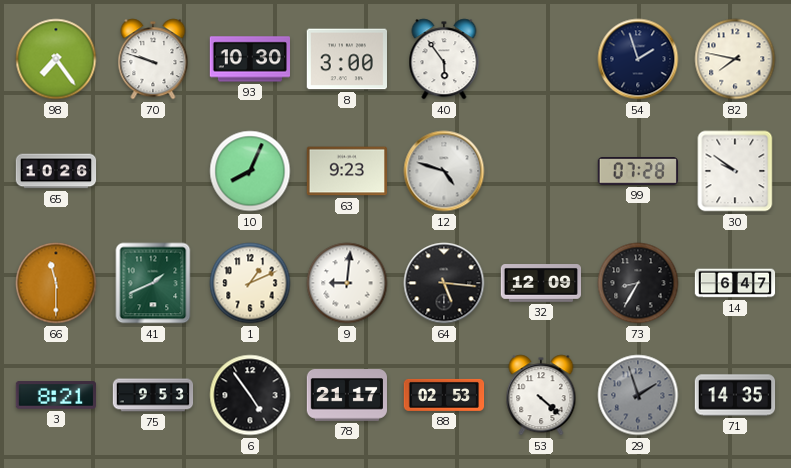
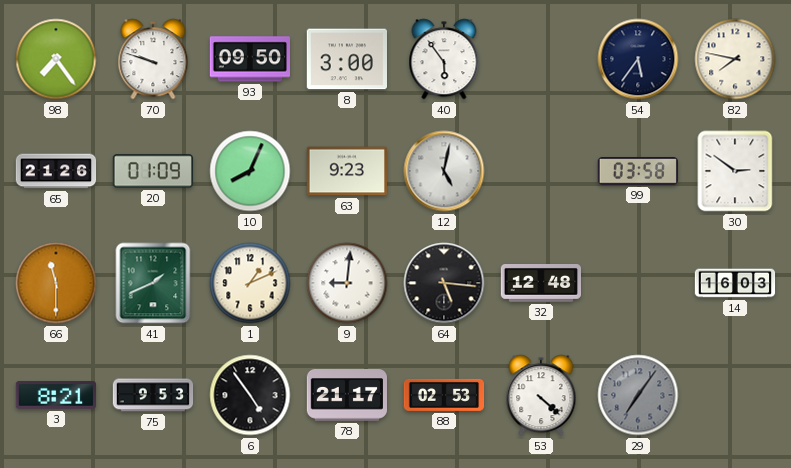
93: 10:30 -> 09:50 (250, 59)
54: 1:57 -> 5:36 (638, 59)
65: 10:26 -> 21:26 (56, 171)
20: none -> 01:09 (152, 171)
12: 4:48 -> 5:02 (444, 171)
99: 07:28 -> 03:58 (637, 171)
30: 9:51 -> 2:51 (735, 171)
32: 12:09 -> 12:48 (540, 284)
73: 8:35 -> none (638, 283)
14: 6:47 -> 16:03 (735, 283)
29: 1:57 -> 7:06 (638, 395)
71: 14:35 -> none (735, 395)
